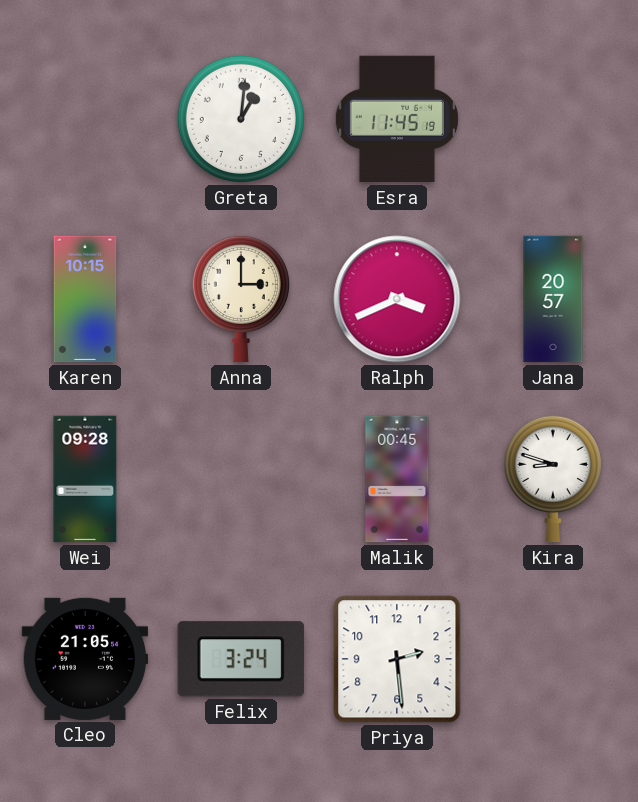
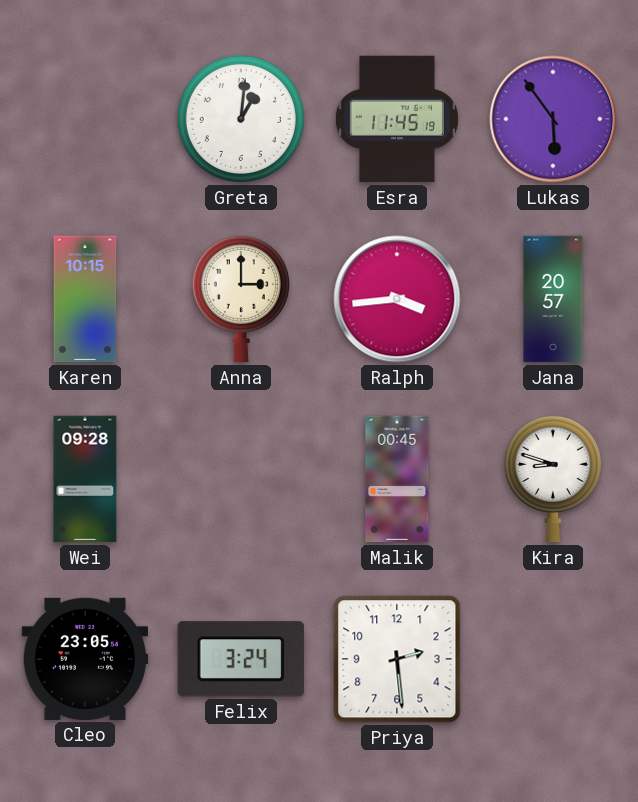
Lukas: none -> 5:54 (553, 119)
Ralph: 3:41 -> 3:44 (397, 299)
Cleo: 21:05 -> 23:05 (85, 659)
